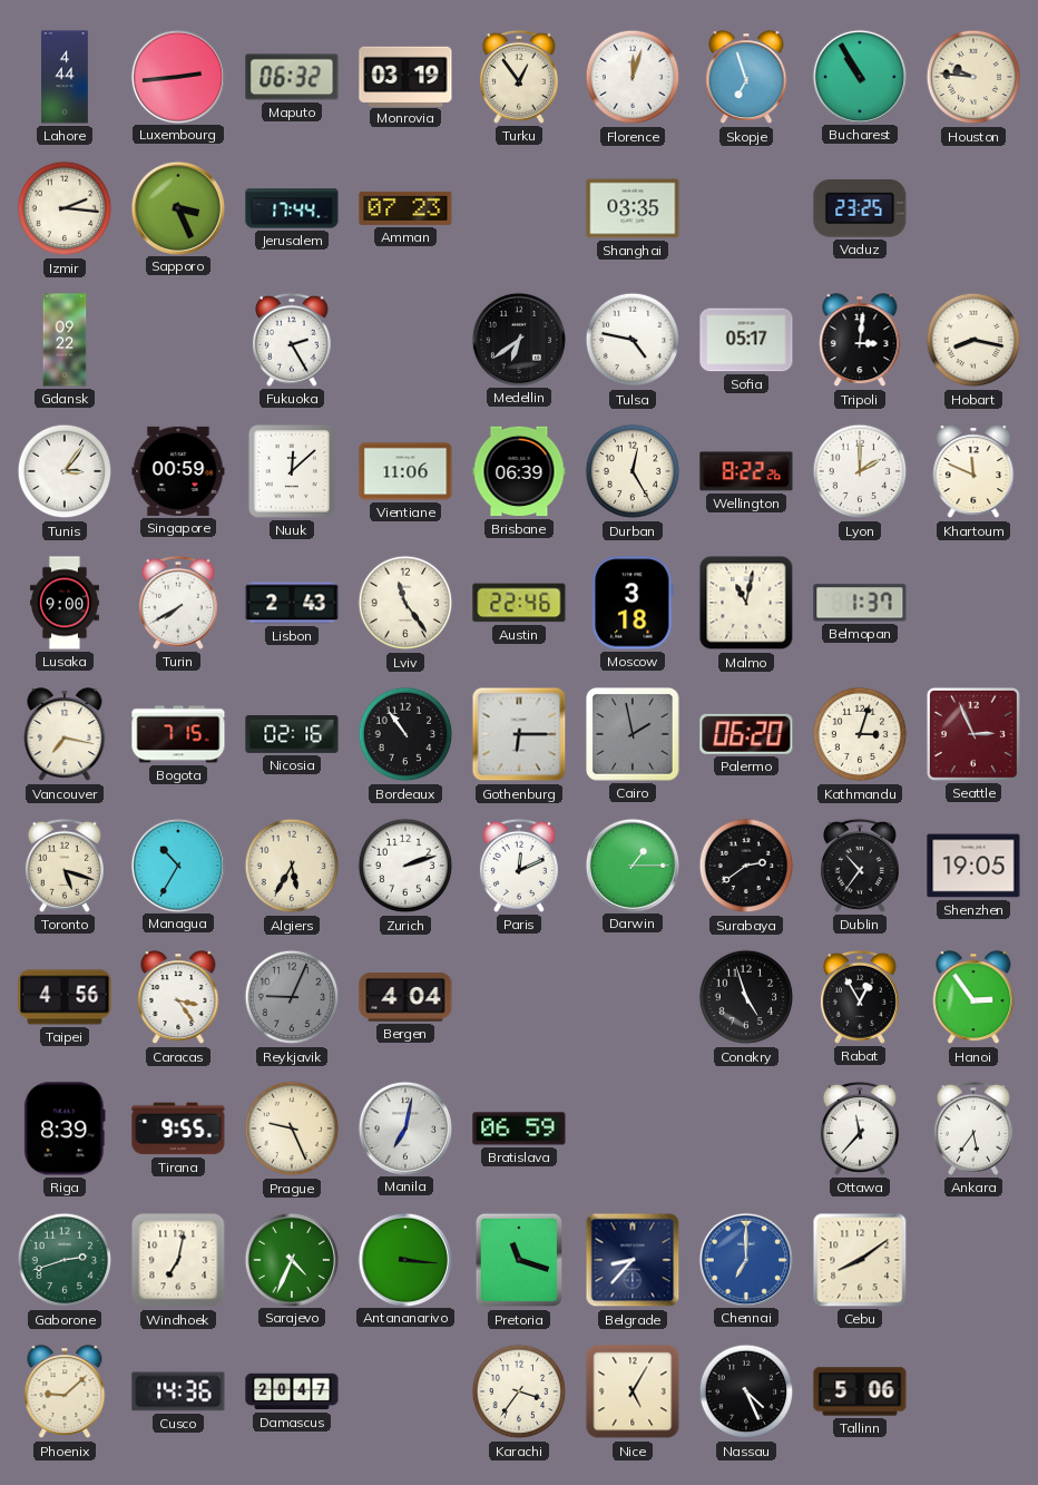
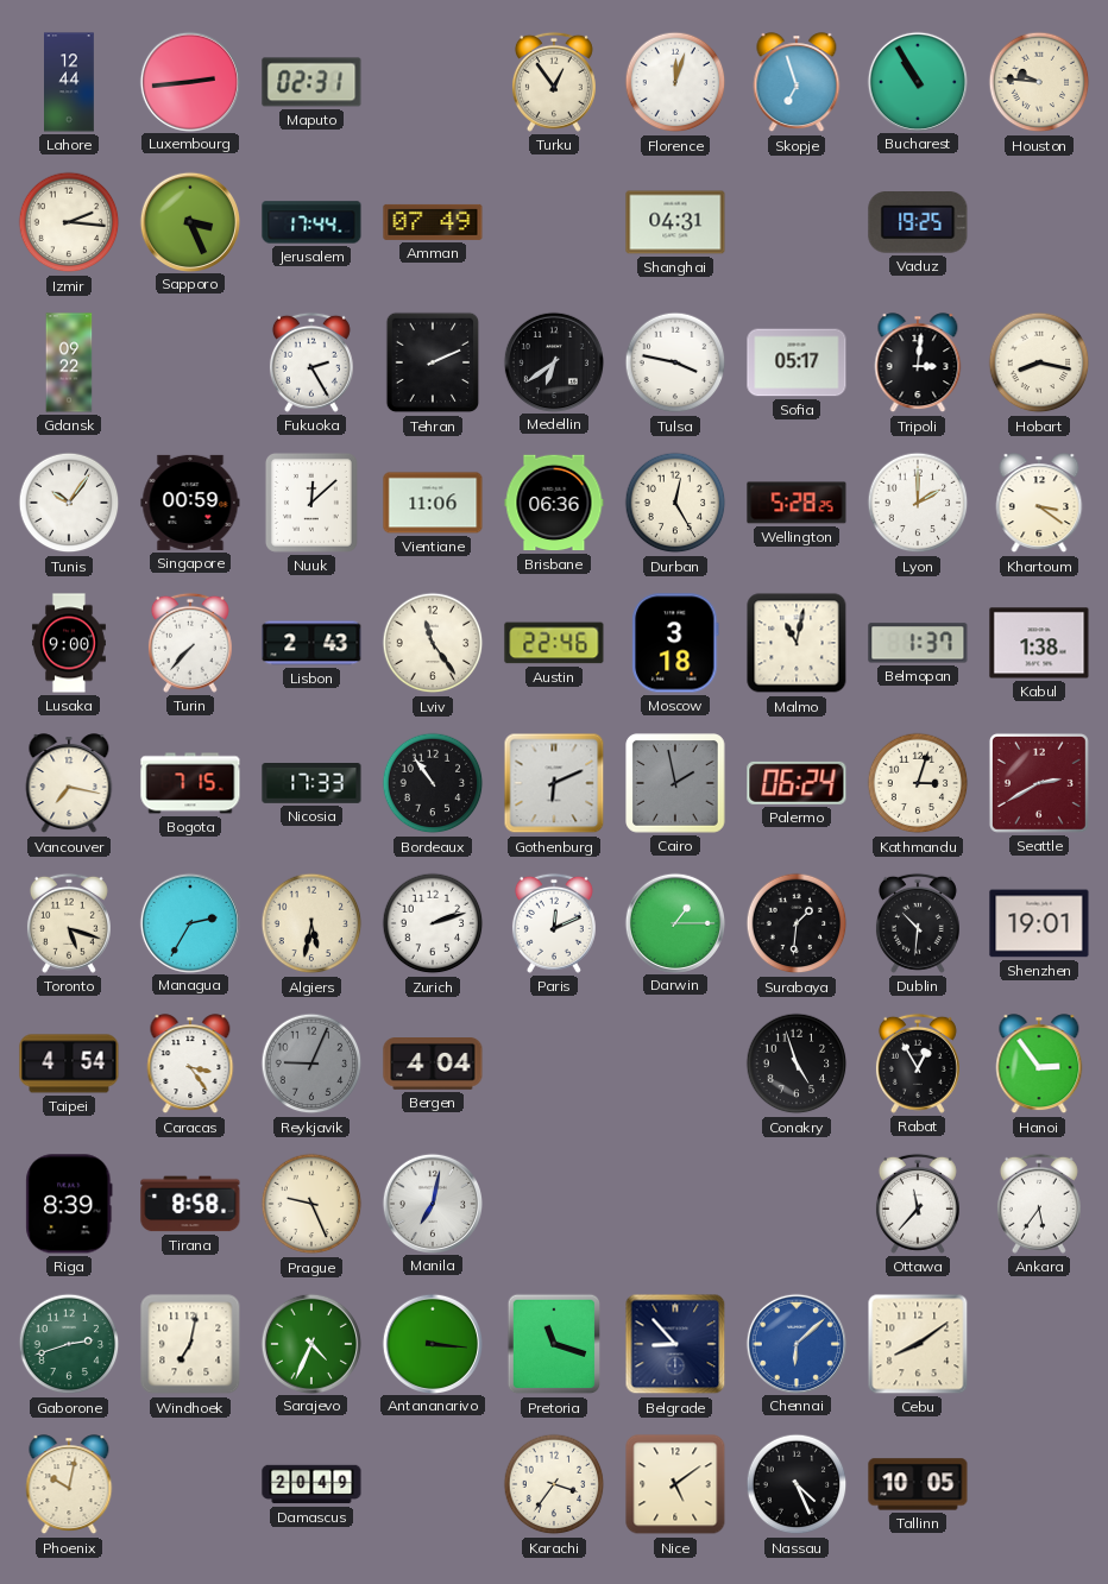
Lahore: 4:44 -> 12:44 (70, 82)
Maputo: 06:32 -> 02:31 (311, 82)
Monrovia: 03:19 -> none (405, 76)
Amman: 07:23 -> 07:49 (433, 222)
Shanghai: 03:35 -> 04:31 (675, 222)
Vaduz: 23:25 -> 19:25 (918, 223)
Tehran: none -> 2:11 (433, 362)
Tulsa: 4:47 -> 3:47 (675, 362)
Tunis: 3:06 -> 10:06 (69, 503)
Brisbane: 06:39 -> 06:36 (554, 503)
Wellington: 8:22 -> 5:28 (797, 503)
Khartoum: 11:49 -> 3:21 (1039, 504)
Turin: 7:40 -> 7:37 (190, 643)
Kabul: none -> 1:38 (1039, 643)
Nicosia: 02:16 -> 17:33 (311, 784)
Gothenburg: 6:15 -> 6:11 (554, 783)
Palermo: 06:20 -> 06:24 (797, 783)
Seattle: 2:56 -> 2:40 (1039, 783)
Managua: 10:35 -> 2:35 (189, 922)
Algiers: 5:35 -> 5:32 (311, 923)
Surabaya: 2:39 -> 1:31 (797, 923)
Dublin: 10:36 -> 10:31 (918, 923)
Shenzhen: 19:05 -> 19:01 (1039, 923)
Taipei: 4:56 -> 4:54 (69, 1064)
Tirana: 9:55 -> 8:58 (190, 1204)
Bratislava: 06:59 -> none (519, 1129)
Belgrade: 8:37 -> 8:53 (675, 1344)
Chennai: 7:00 -> 6:08 (795, 1343)
Phoenix: 9:08 -> 10:02 (69, 1485)
Cusco: 14:36 -> none (178, 1391)
Damascus: 20:47 -> 20:49 (311, 1484)
Nice: 5:05 -> 5:09 (675, 1484)
Tallinn: 5:06 -> 10:05 (918, 1484)
